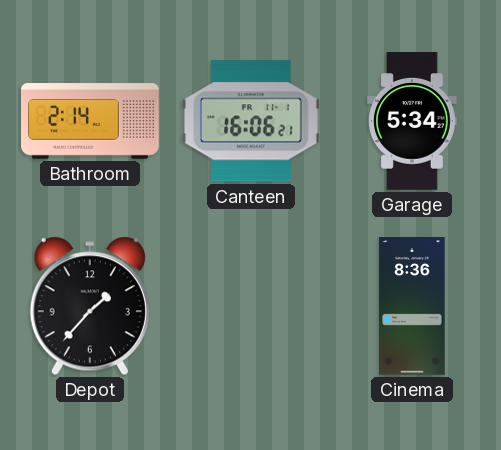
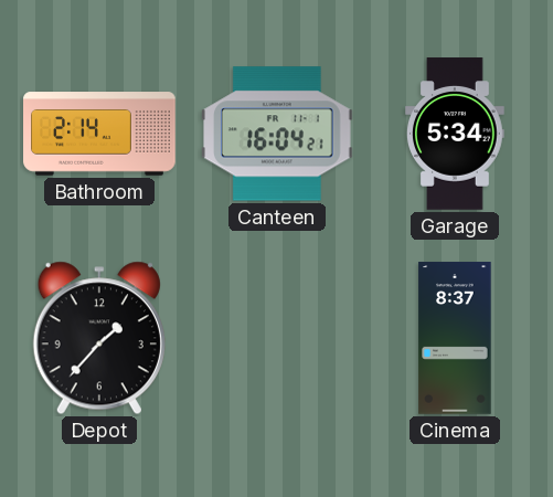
Canteen: 16:06 -> 16:04 (278, 134)
Cinema: 8:36 -> 8:37 (455, 338)
